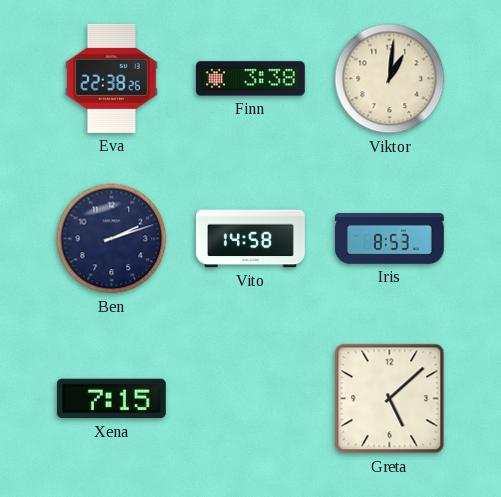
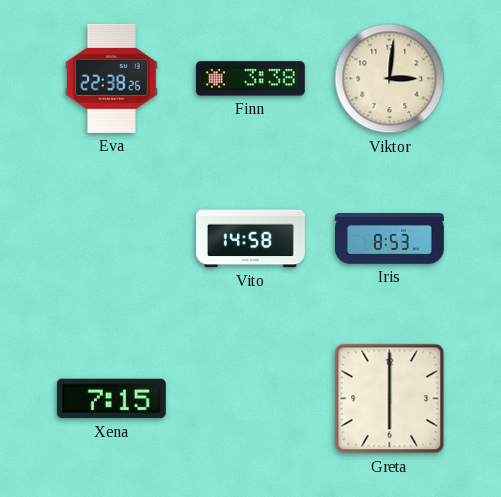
Viktor: 1:01 -> 3:01 (390, 79)
Ben: 2:12 -> none (112, 239)
Greta: 5:08 -> 6:00 (390, 399)
